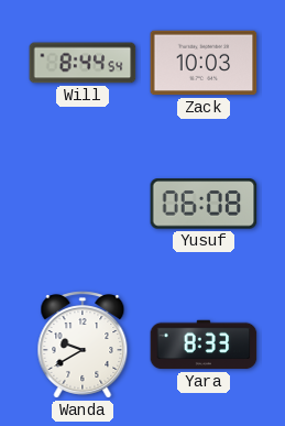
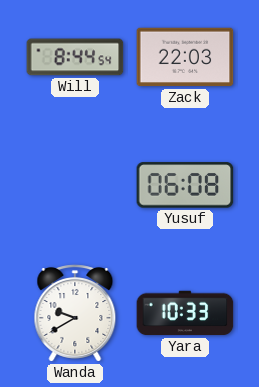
Zack: 10:03 -> 22:03 (185, 57)
Yara: 8:33 -> 10:33 (185, 313)
